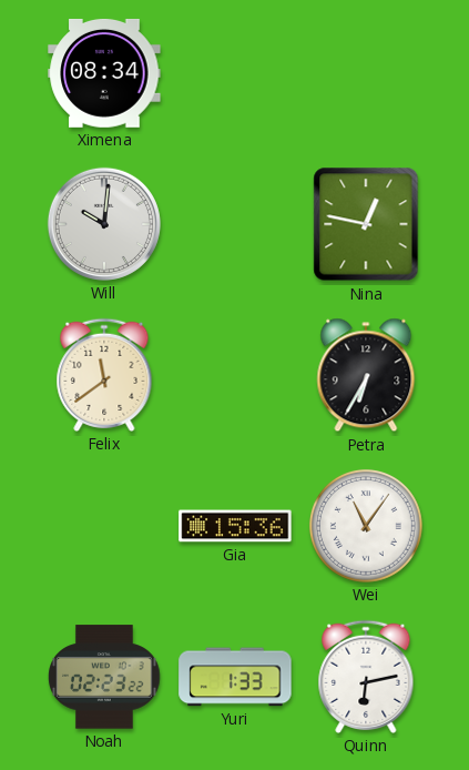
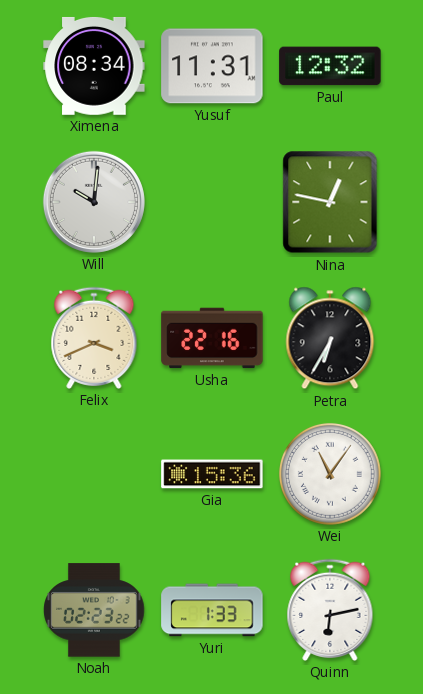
Yusuf: none -> 11:31 (212, 66)
Paul: none -> 12:32 (330, 66)
Felix: 11:39 -> 3:41 (94, 338)
Usha: none -> 22:16 (212, 338)
